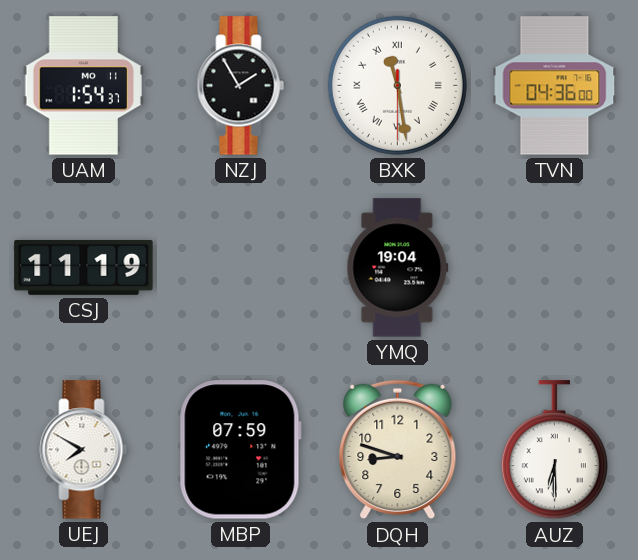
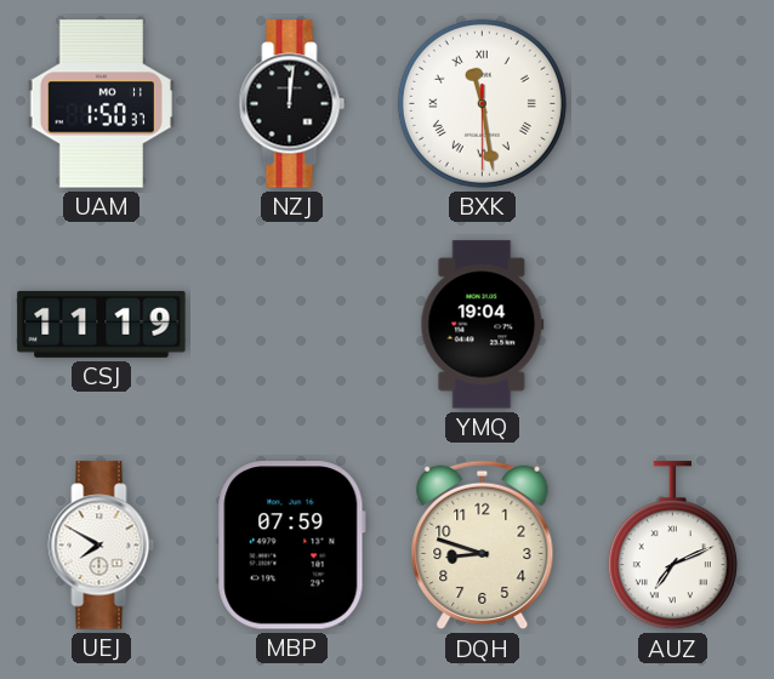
UAM: 1:54 -> 1:50 (101, 104)
NZJ: 1:55 -> 12:01 (292, 104)
TVN: 04:36 -> none (555, 86)
AUZ: 6:30 -> 7:11 (672, 546)
